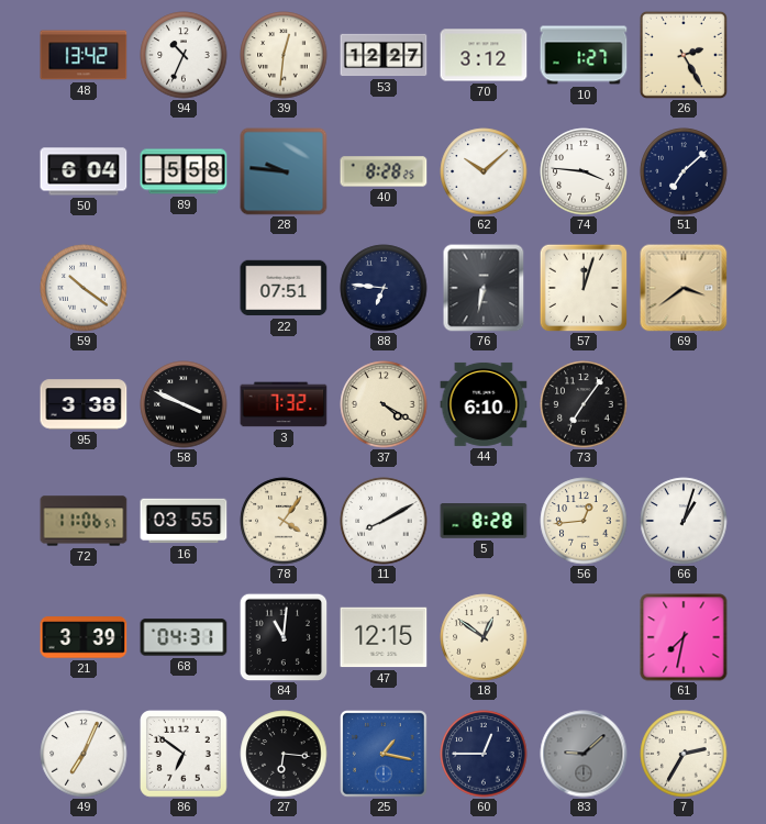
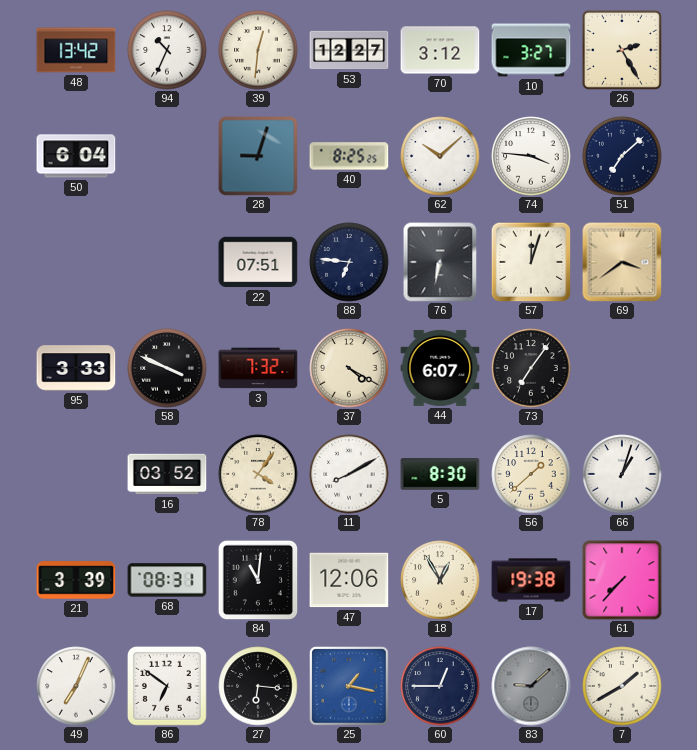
10: 1:27 -> 3:27 (531, 50)
89: 5:58 -> none (184, 171)
28: 9:46 -> 9:03 (258, 156)
40: 8:28 -> 8:25 (349, 156)
59: 10:21 -> none (84, 288)
95: 3:38 -> 3:33 (76, 368)
44: 6:10 -> 6:07 (440, 368)
72: 11:06 -> none (84, 521)
16: 03:55 -> 03:52 (167, 474)
5: 8:28 -> 8:30 (440, 474)
56: 12:44 -> 1:38 (531, 474)
68: 04:31 -> 08:31 (167, 580)
47: 12:15 -> 12:06 (349, 580)
18: 12:51 -> 12:55 (440, 580)
17: none -> 19:38 (531, 580)
61: 7:32 -> 7:37 (622, 580)
7: 2:35 -> 1:40 (622, 686)
